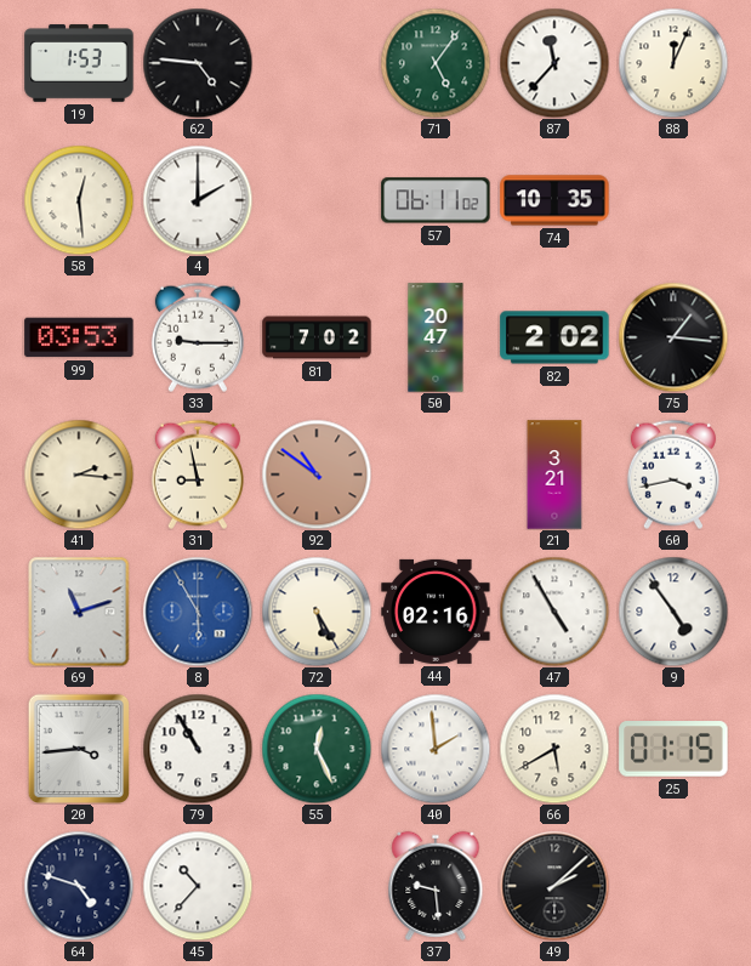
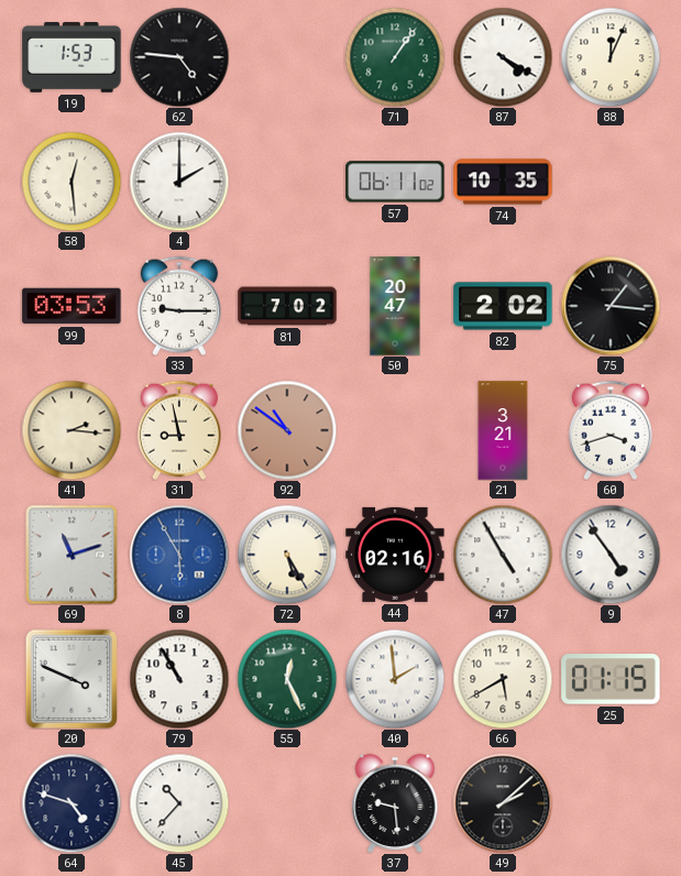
71: 5:06 -> 1:06 (395, 57)
87: 11:37 -> 4:20 (503, 57)
60: 3:43 -> 3:42 (611, 430)
20: 3:44 -> 3:49 (70, 679)
